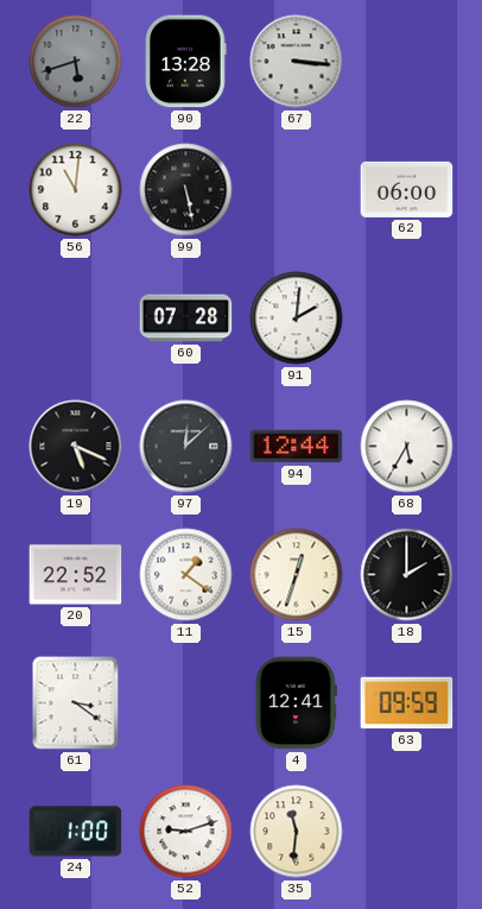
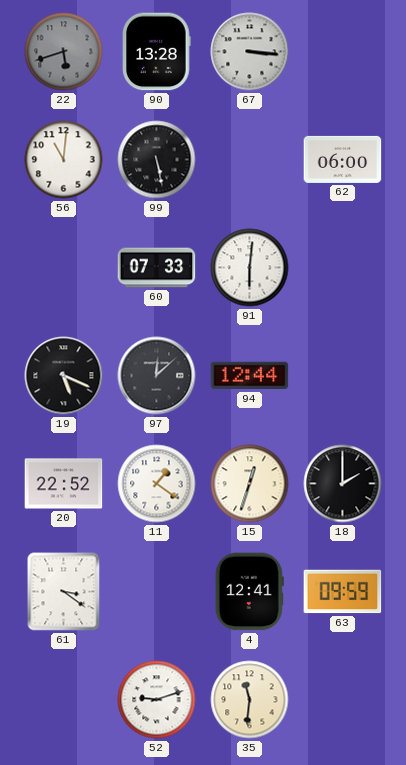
60: 07:28 -> 07:33 (157, 268)
91: 2:01 -> 6:01 (250, 268)
68: 5:35 -> none (407, 447)
24: 1:00 -> none (76, 832)
